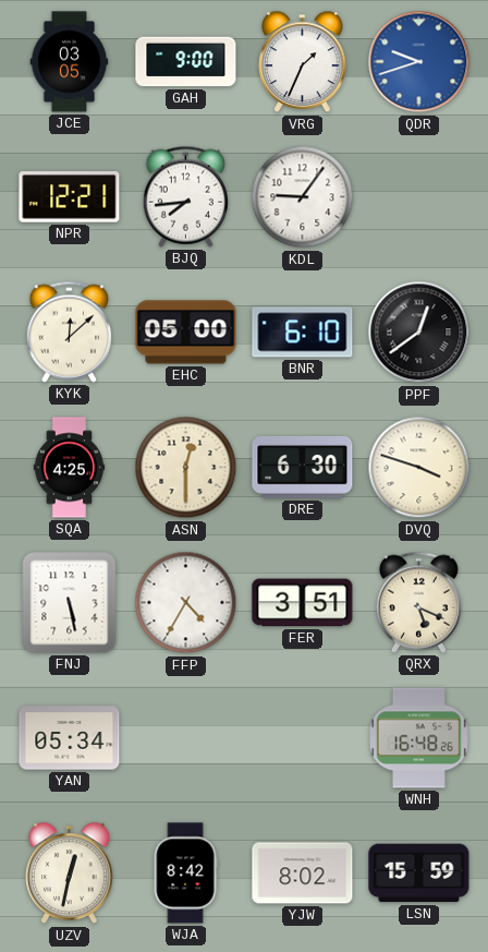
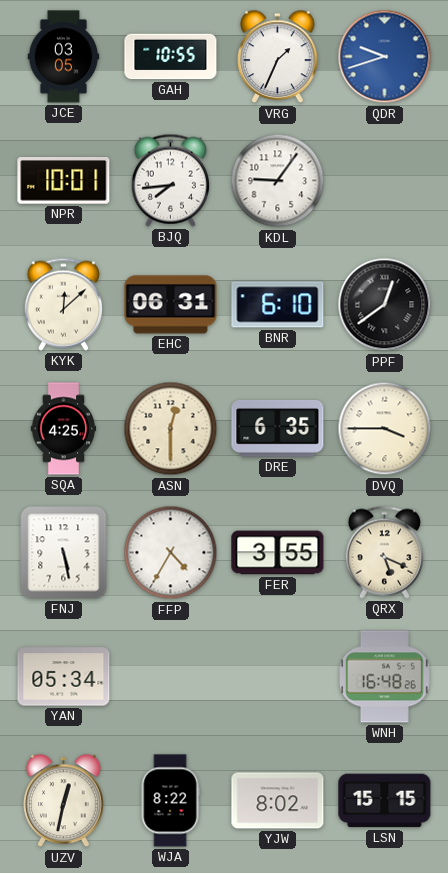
GAH: 9:00 -> 10:55 (171, 57)
NPR: 12:21 -> 10:01 (64, 181)
EHC: 05:00 -> 06:31 (171, 305)
DRE: 6:30 -> 6:35 (278, 429)
DVQ: 3:48 -> 3:45 (385, 429)
FER: 3:51 -> 3:55 (278, 553)
WJA: 8:42 -> 8:22 (170, 801)
LSN: 15:59 -> 15:15 (385, 801)
